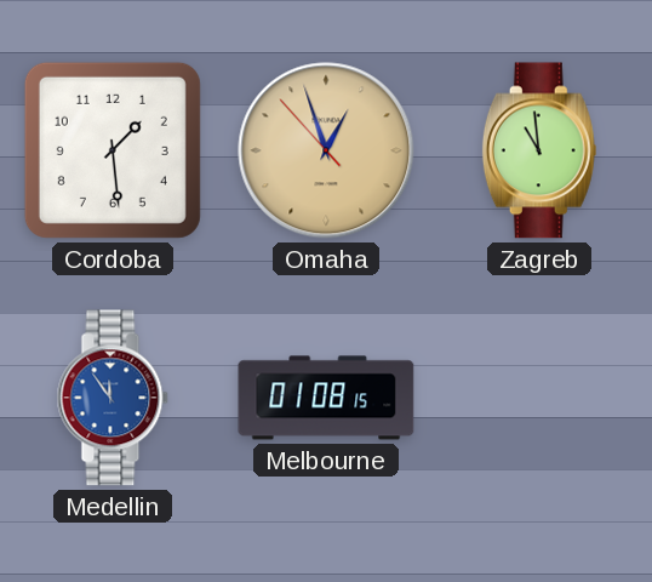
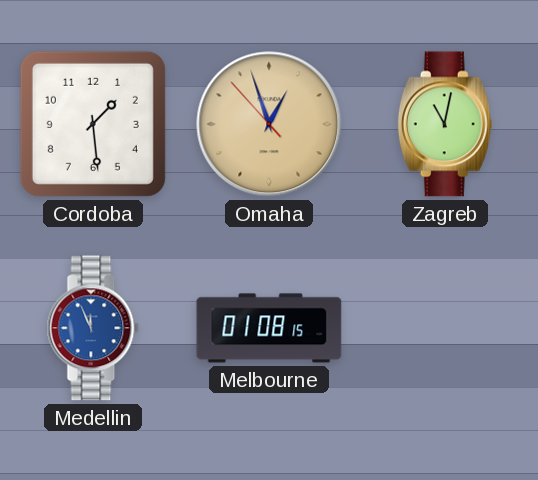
Zagreb: 10:59 -> 11:02 (445, 124)
Medellin: 11:54 -> 11:56 (93, 328)
